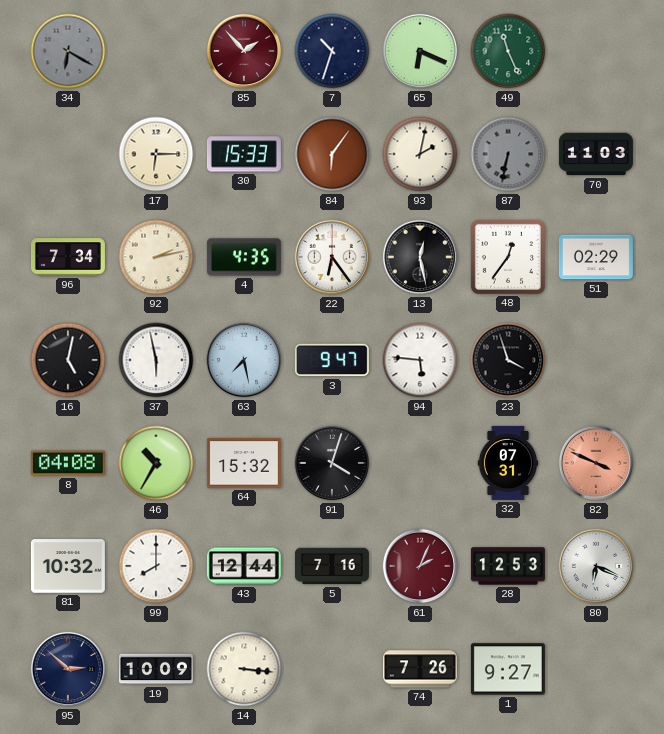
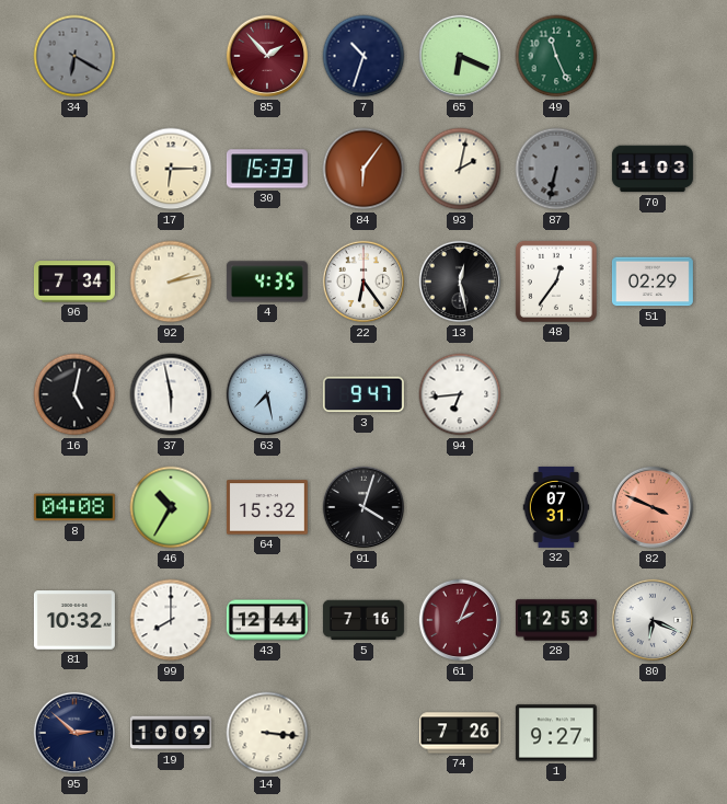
94: 5:46 -> 6:44 (460, 394)
23: 3:57 -> none (508, 360)
